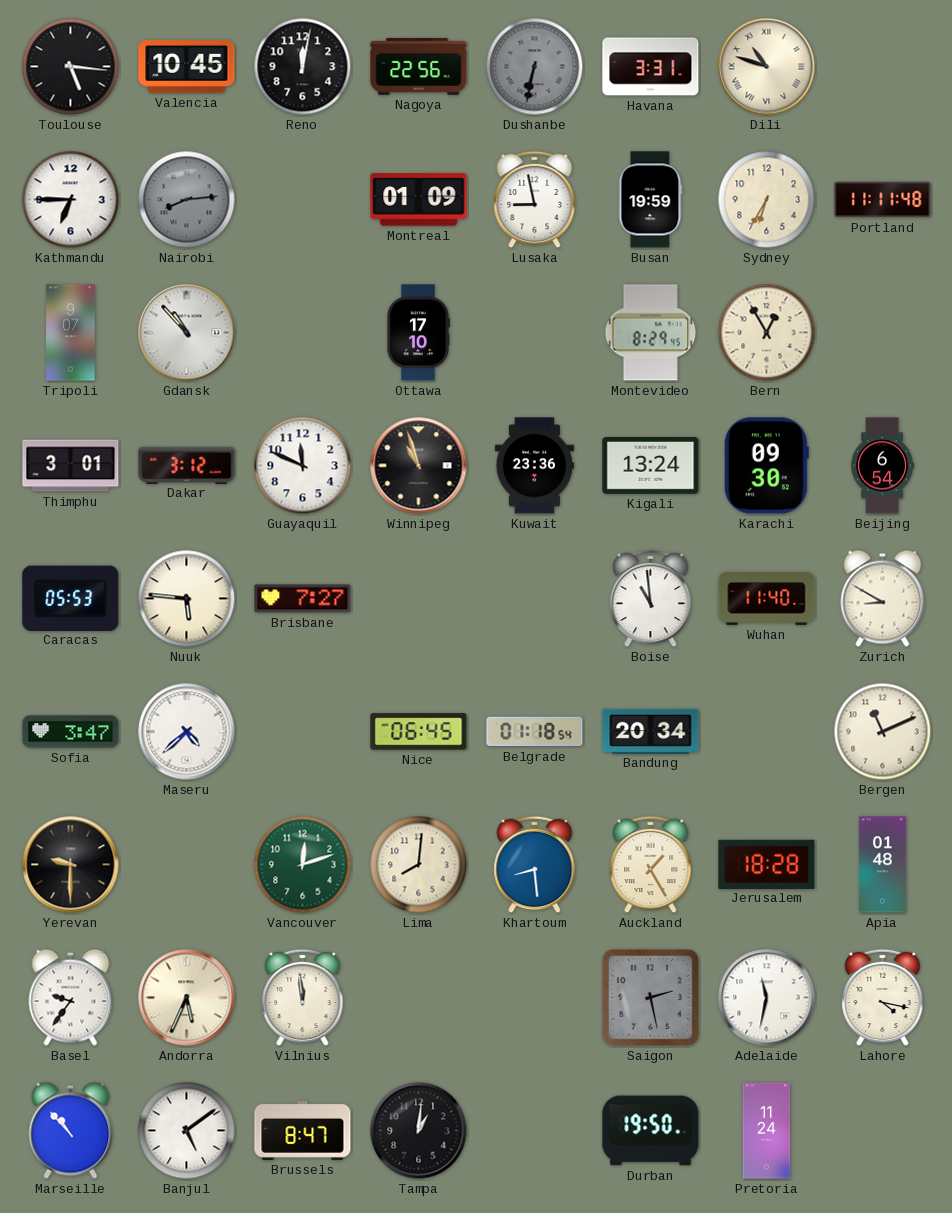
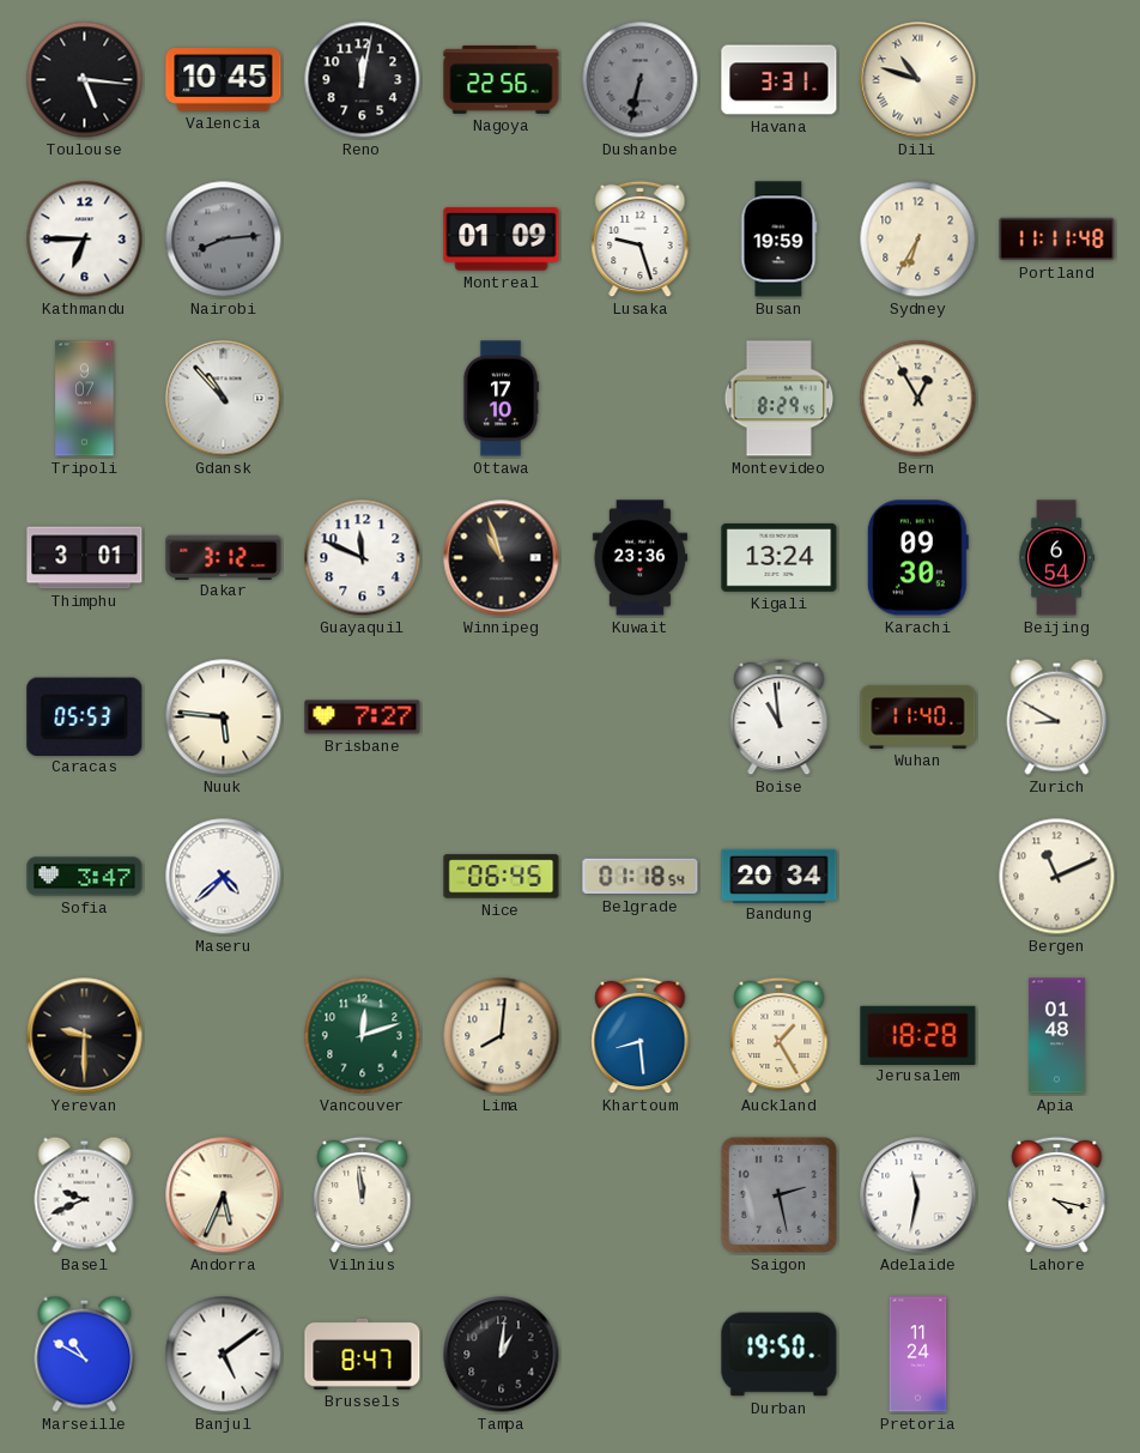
Lusaka: 8:58 -> 9:27 (641, 240)
Basel: 9:36 -> 9:41 (85, 1194)
Marseille: 10:53 -> 10:50 (85, 1354)
